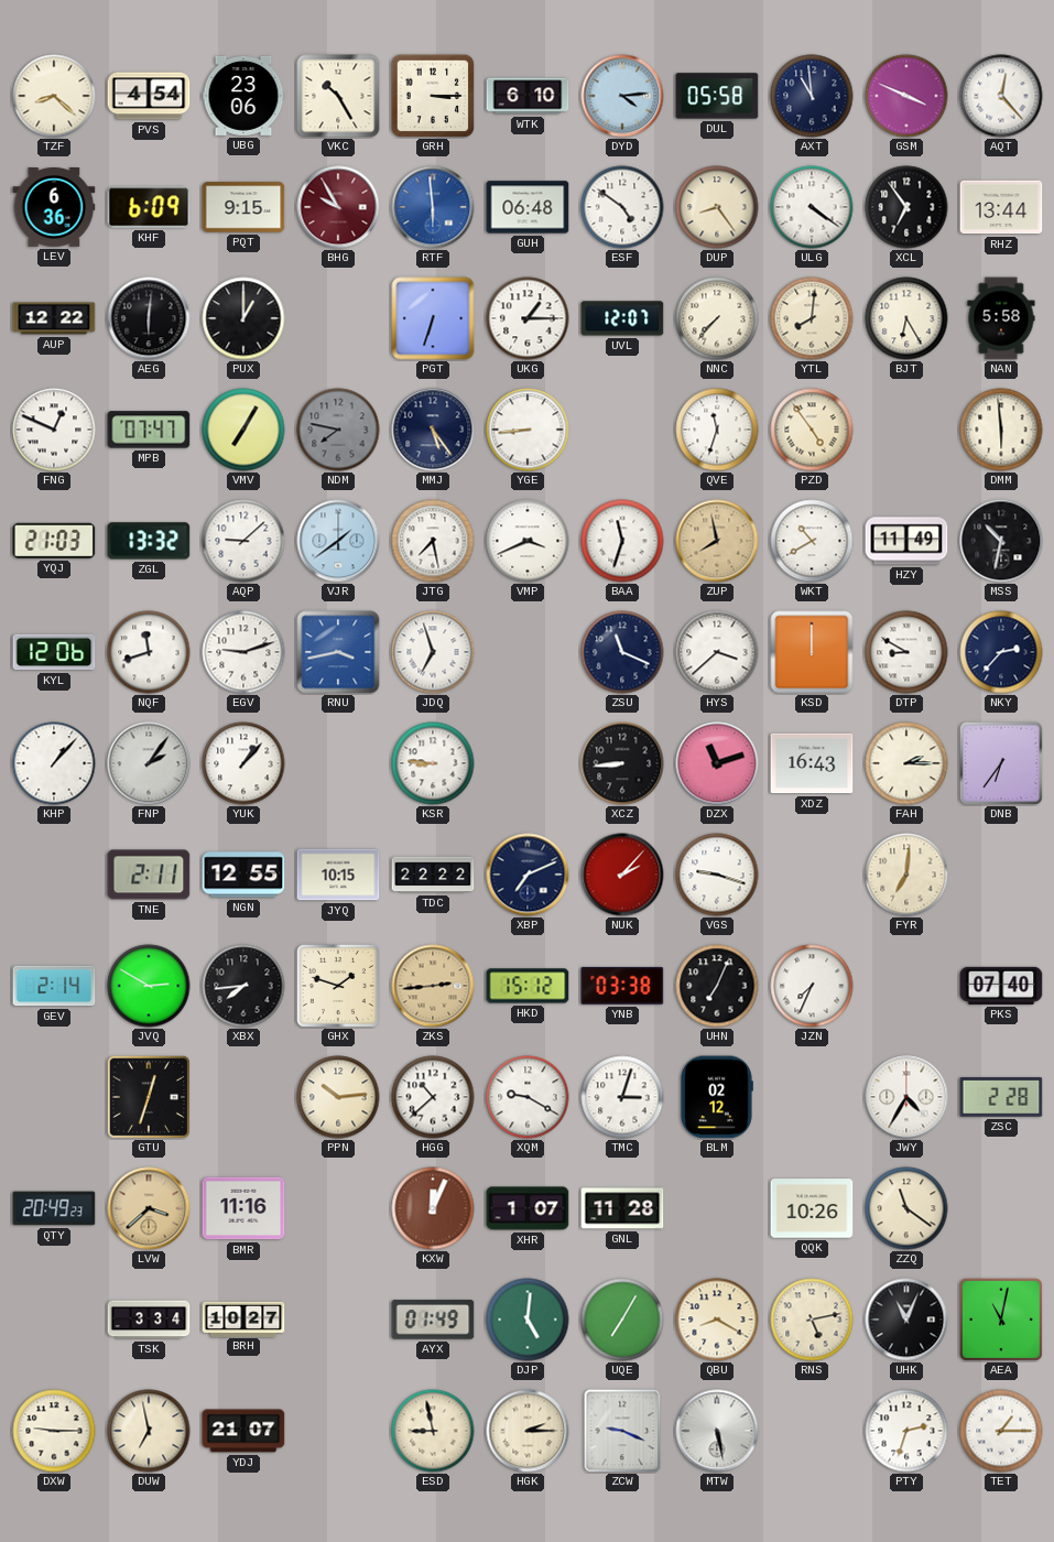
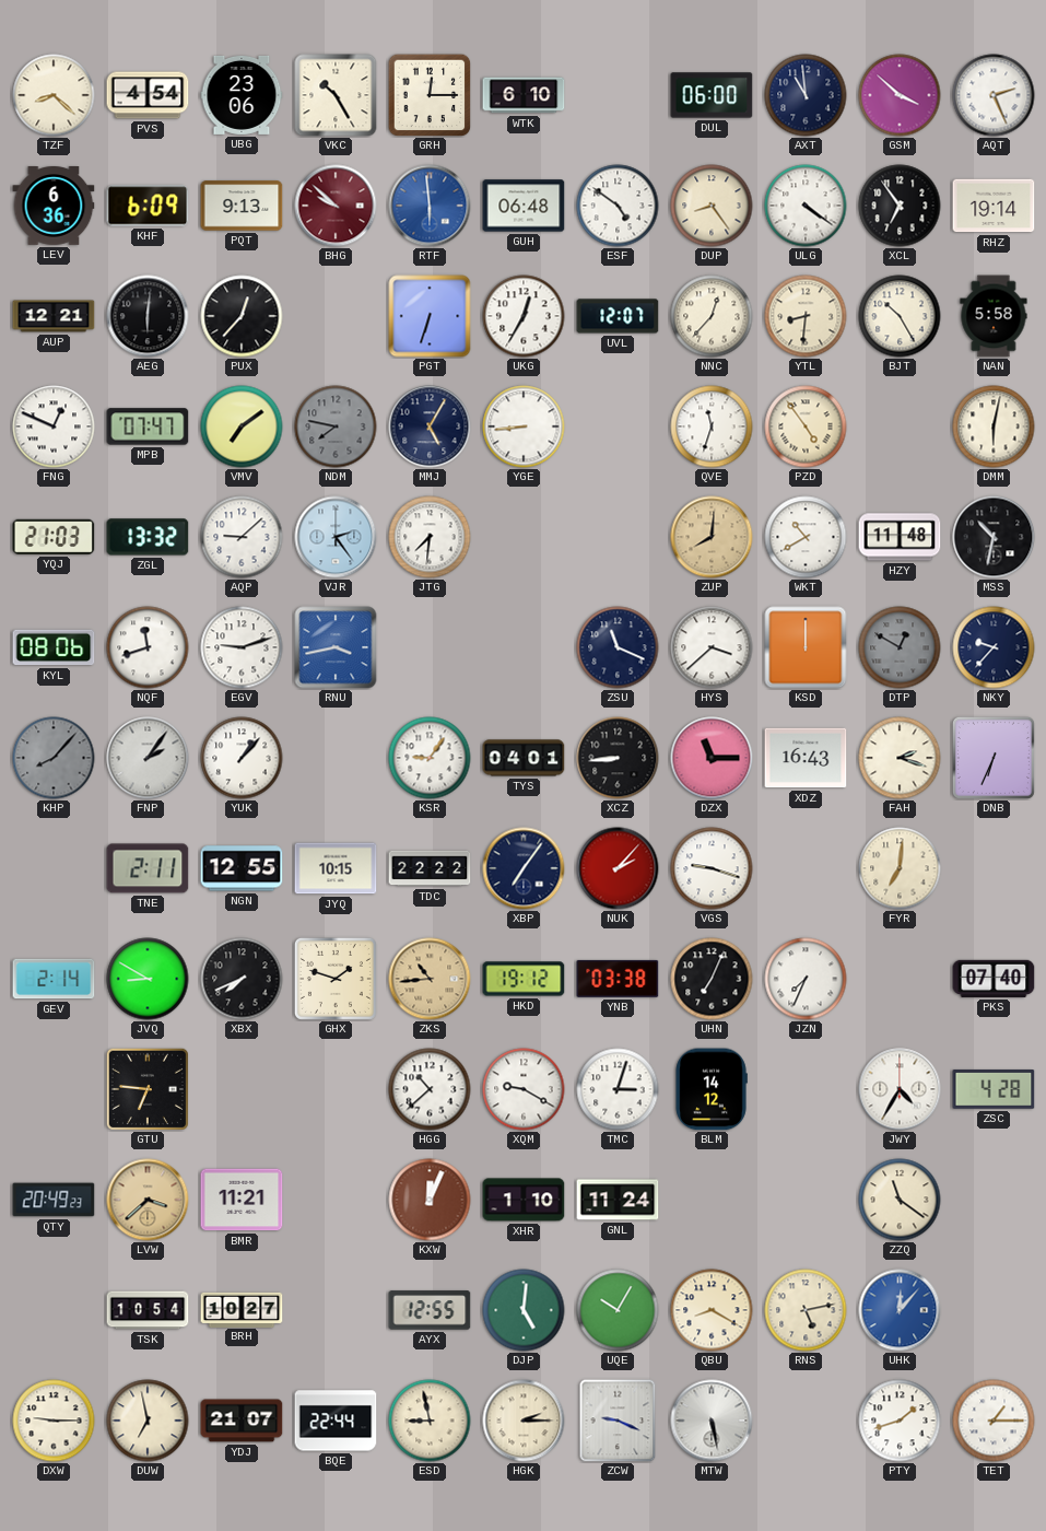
GRH: 3:15 -> 12:15 (430, 95)
DYD: 4:14 -> none (622, 96)
DUL: 05:58 -> 06:00 (712, 95)
GSM: 3:49 -> 3:52 (900, 95)
AQT: 12:23 -> 2:26 (994, 95)
PQT: 9:15 -> 9:13 (242, 206)
BHG: 9:55 -> 9:52 (336, 206)
RHZ: 13:44 -> 19:14 (994, 206)
AUP: 12:22 -> 12:21 (54, 316)
PUX: 1:00 -> 12:37 (242, 316)
UKG: 1:15 -> 12:35 (524, 316)
NNC: 7:37 -> 12:37 (712, 316)
YTL: 8:01 -> 8:31 (806, 316)
BJT: 6:25 -> 10:25 (900, 316)
VMV: 7:05 -> 7:09 (242, 426)
MMJ: 5:24 -> 5:05 (430, 426)
DMM: 5:59 -> 6:02 (994, 426)
VJR: 1:39 -> 2:24 (336, 537)
JTG: 7:28 -> 7:31 (430, 537)
VMP: 3:41 -> none (528, 541)
BAA: 11:33 -> none (622, 541)
ZUP: 7:58 -> 8:01 (712, 537)
HZY: 11:49 -> 11:48 (900, 537)
KYL: 12:06 -> 08:06 (54, 647)
JDQ: 6:57 -> none (433, 652)
DTP: 8:50 -> 12:50 (900, 647)
DTP dial: white -> grey (900, 647)
NKY: 2:37 -> 9:37 (994, 647)
KHP: 1:07 -> 8:07 (54, 758)
KHP dial: white -> grey (54, 758)
KSR: 8:46 -> 9:06 (430, 758)
TYS: none -> 04:01 (524, 758)
DZX: 11:12 -> 11:15 (712, 758)
FAH: 2:15 -> 2:18 (900, 758)
DNB: 6:36 -> 6:34 (994, 758)
XBP: 7:11 -> 7:06 (524, 868)
JVQ: 2:50 -> 8:50 (148, 979)
XBX: 7:44 -> 7:41 (242, 979)
ZKS: 2:44 -> 10:44 (430, 979)
HKD: 15:12 -> 19:12 (524, 979)
GTU: 12:33 -> 6:46 (148, 1089)
PPN: 10:14 -> none (338, 1097)
BLM: 02:12 -> 14:12 (712, 1089)
ZSC: 2:28 -> 4:28 (994, 1089)
BMR: 11:16 -> 11:21 (242, 1200)
XHR: 1:07 -> 1:10 (524, 1200)
GNL: 11:28 -> 11:24 (618, 1200)
QQK: 10:26 -> none (812, 1208)
TSK: 3:34 -> 10:54 (148, 1310)
AYX: 01:49 -> 12:55 (430, 1310)
UQE: 7:05 -> 10:05 (618, 1310)
UHK: 11:04 -> 12:07 (900, 1310)
UHK dial: black -> blue (900, 1310)
AEA: 11:02 -> none (1001, 1320)
BQE: none -> 22:44 (336, 1421)
PTY: 2:33 -> 1:42 (900, 1421)
